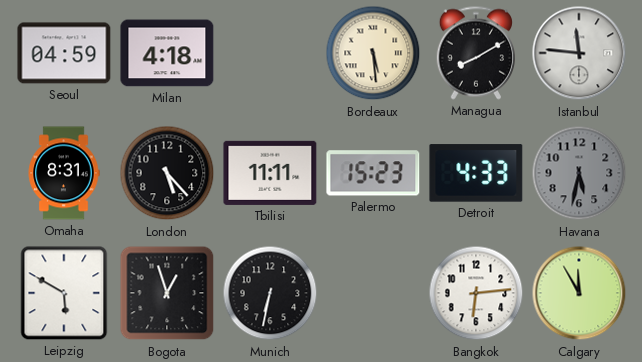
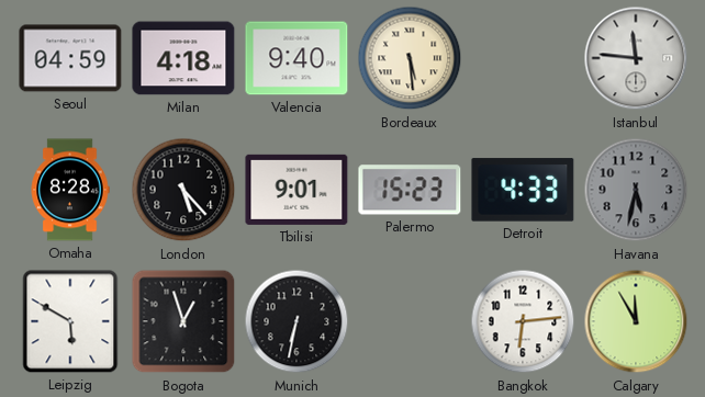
Valencia: none -> 9:40 (296, 58)
Managua: 8:10 -> none (476, 53)
Omaha: 8:31 -> 8:28 (70, 190)
Tbilisi: 11:11 -> 9:01 (296, 190)
